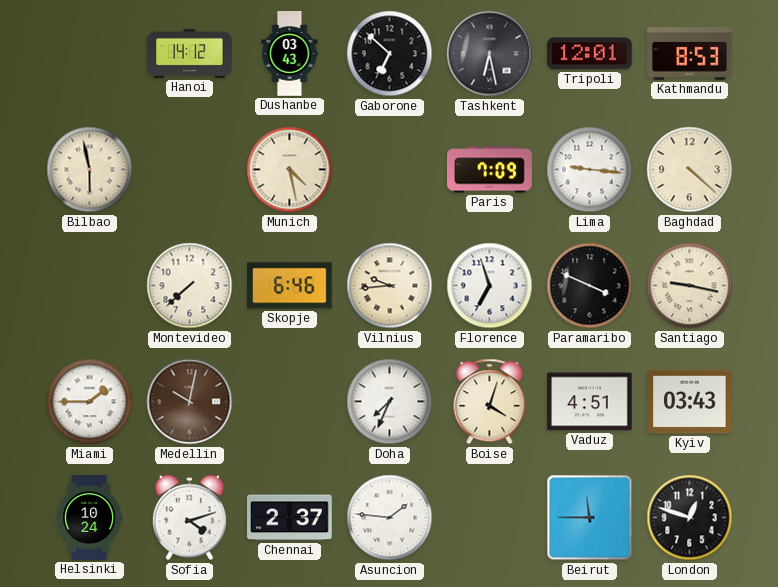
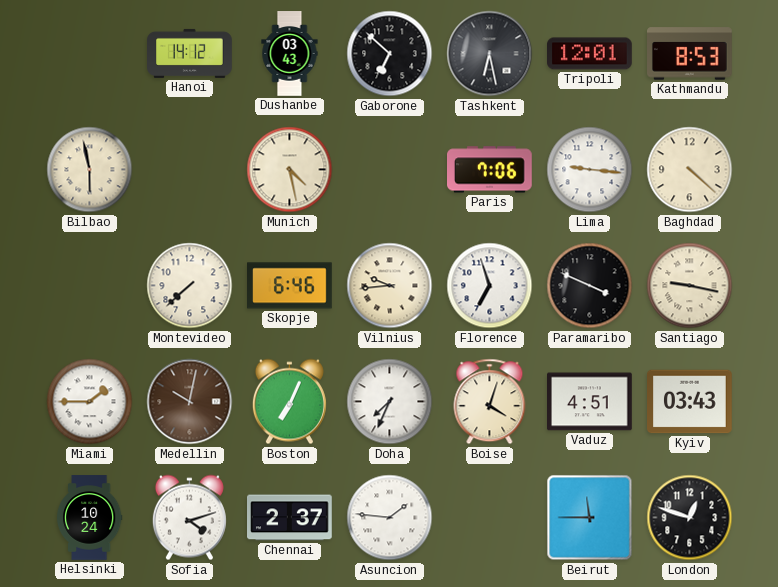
Paris: 7:09 -> 7:06 (490, 170)
Boston: none -> 7:04 (289, 402)
